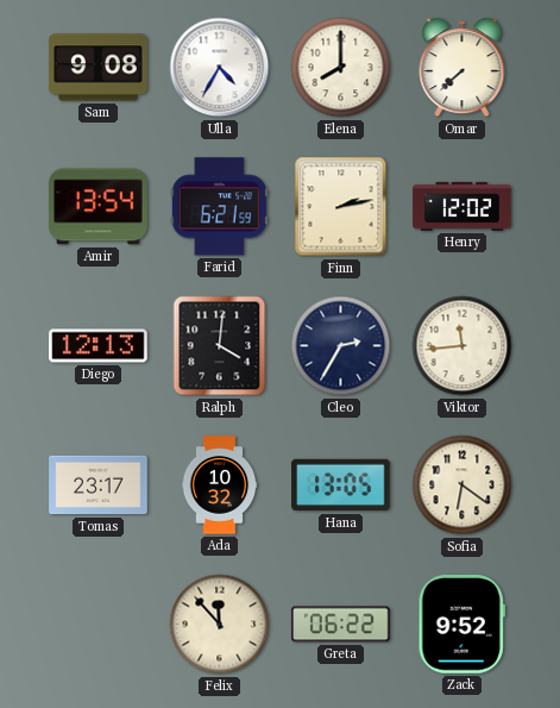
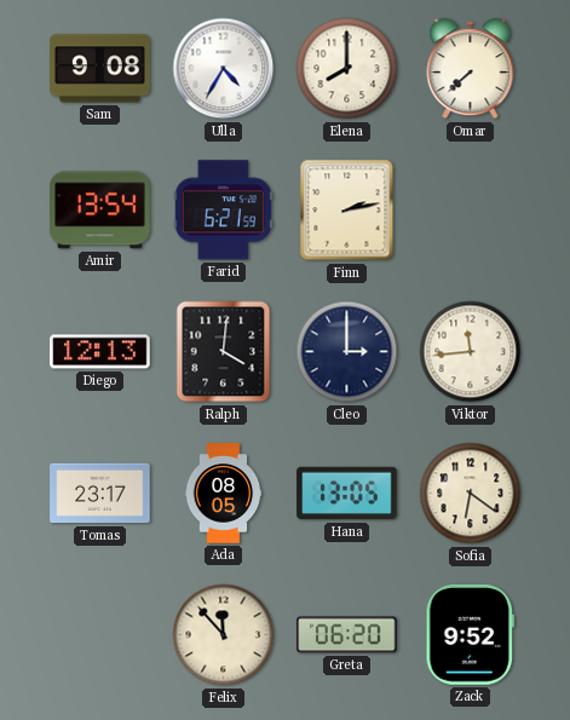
Henry: 12:02 -> none (463, 206)
Cleo: 2:35 -> 3:00 (347, 352)
Ada: 10:32 -> 08:05 (224, 494)
Greta: 06:22 -> 06:20 (347, 635)
